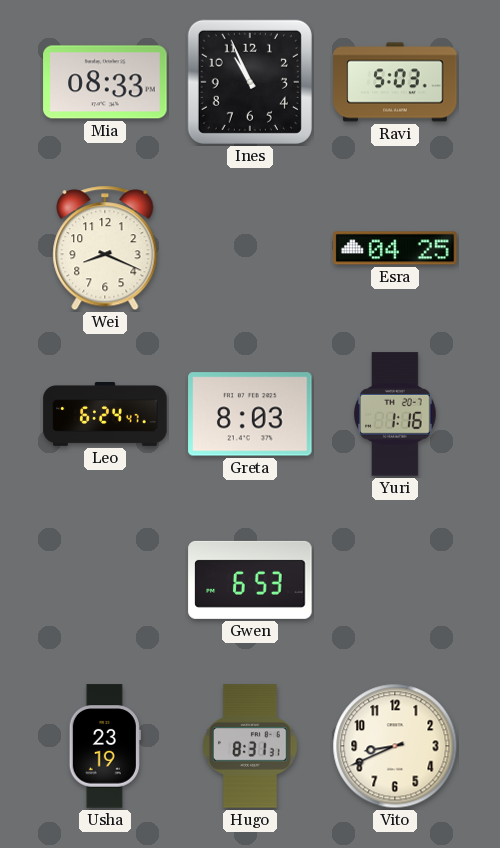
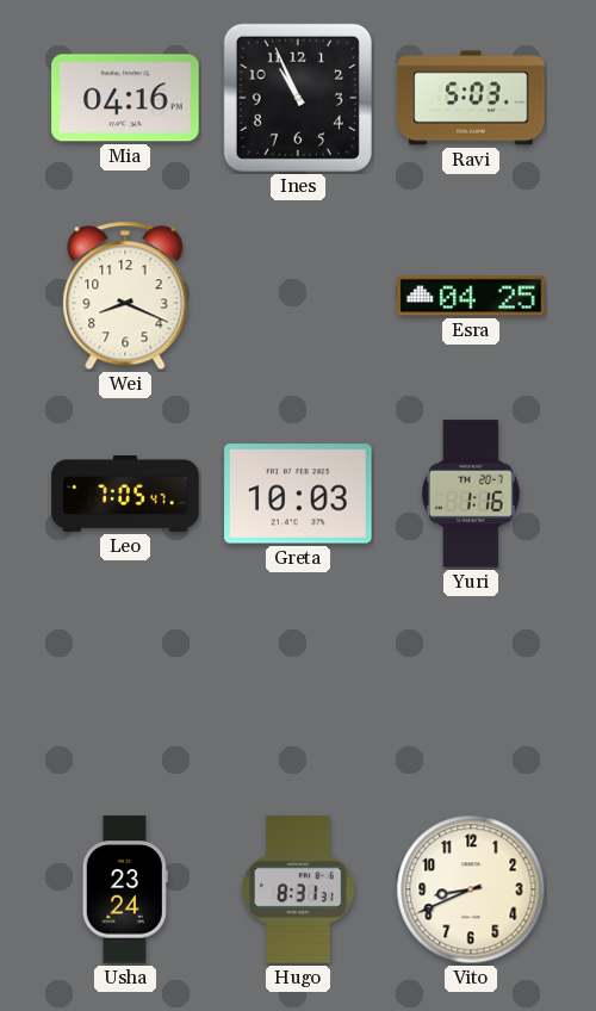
Mia: 08:33 -> 04:16 (125, 98)
Leo: 6:24 -> 7:05 (125, 494)
Greta: 8:03 -> 10:03 (298, 494)
Gwen: 6:53 -> none (250, 580)
Usha: 23:19 -> 23:24 (125, 889)
